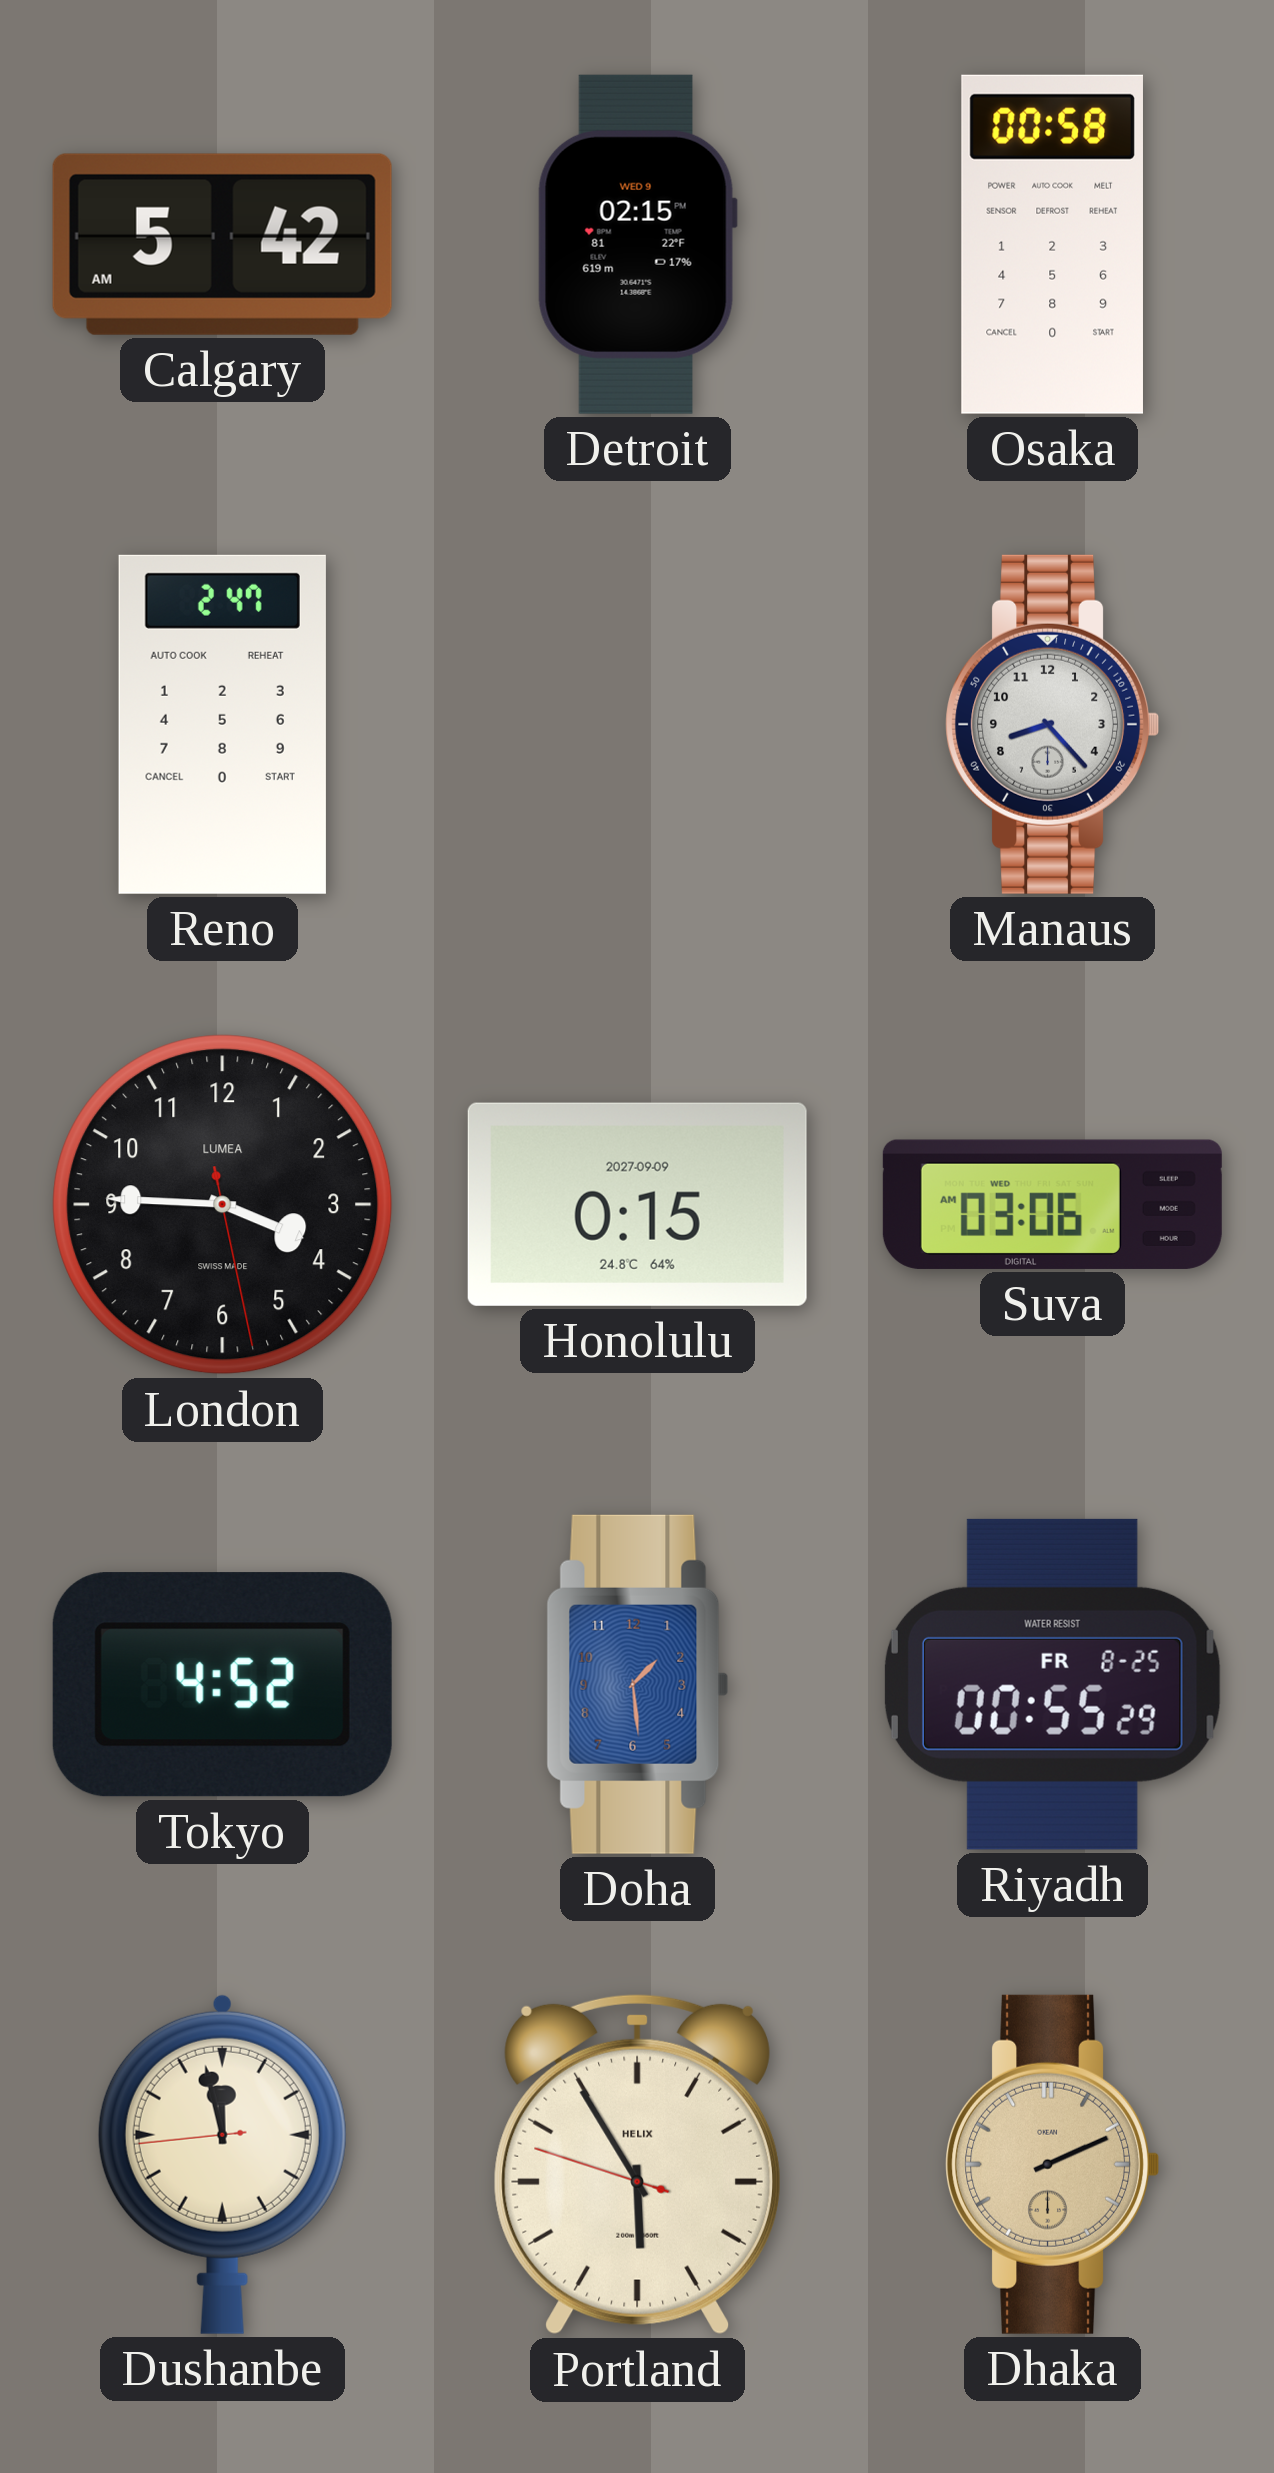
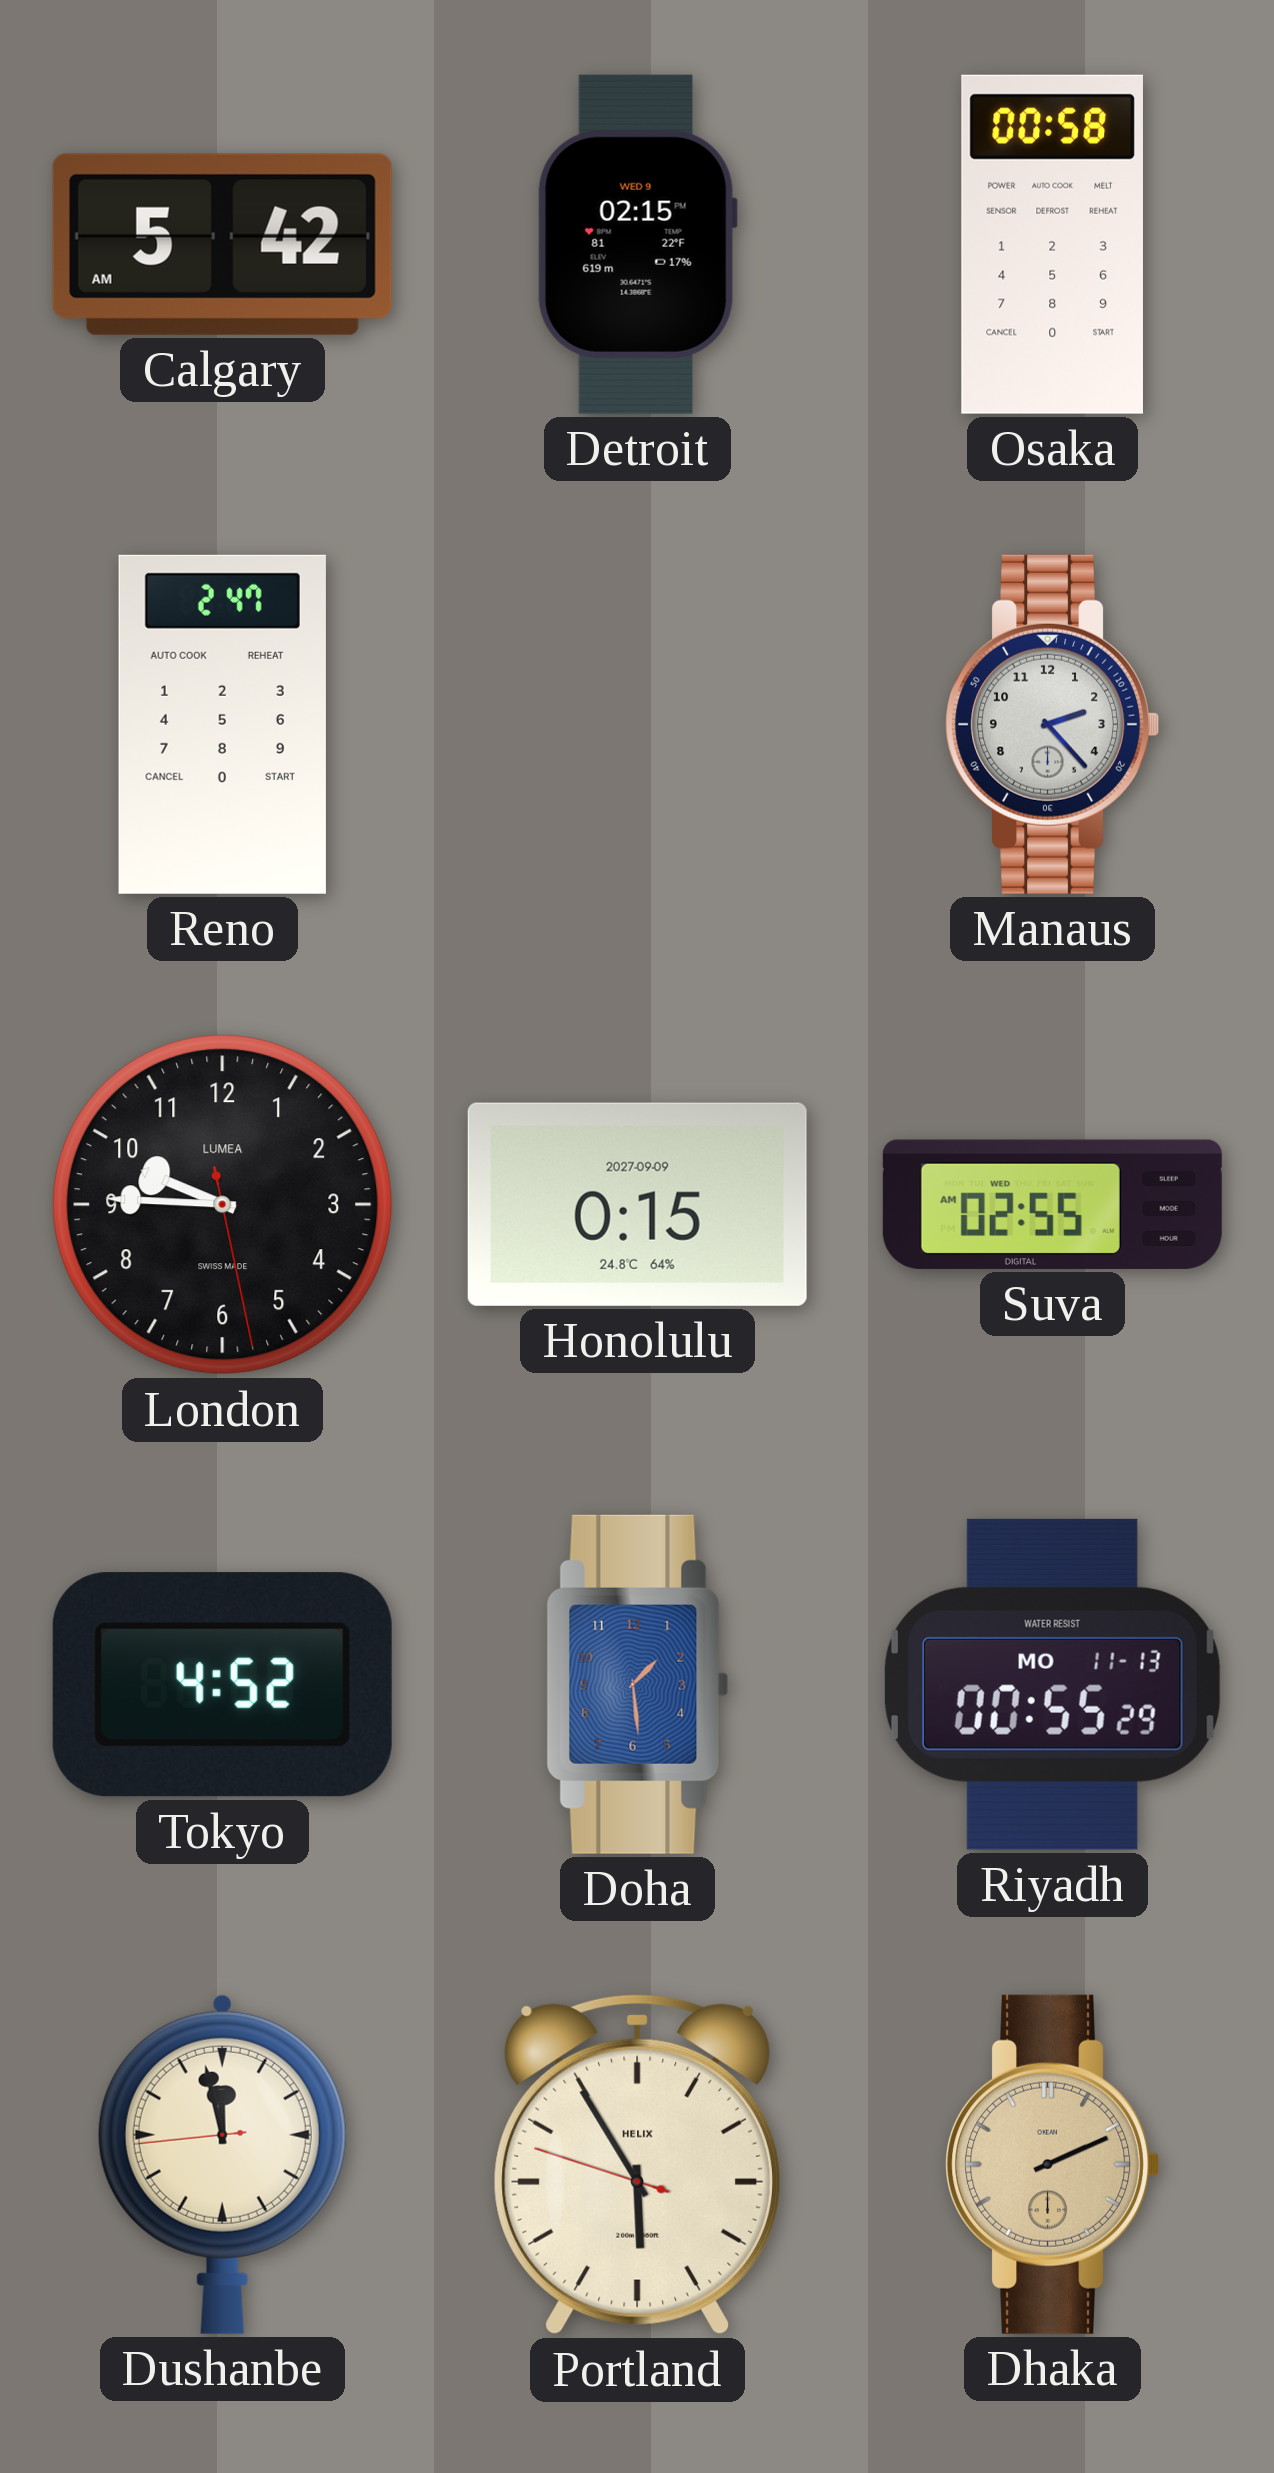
Manaus: 8:23 -> 2:23 (1052, 724)
London: 3:45 -> 9:45 (223, 1205)
Suva: 03:06 -> 02:55 (1052, 1204)
Riyadh date: FR 8-25 -> MO 11-13 (1052, 1684)
